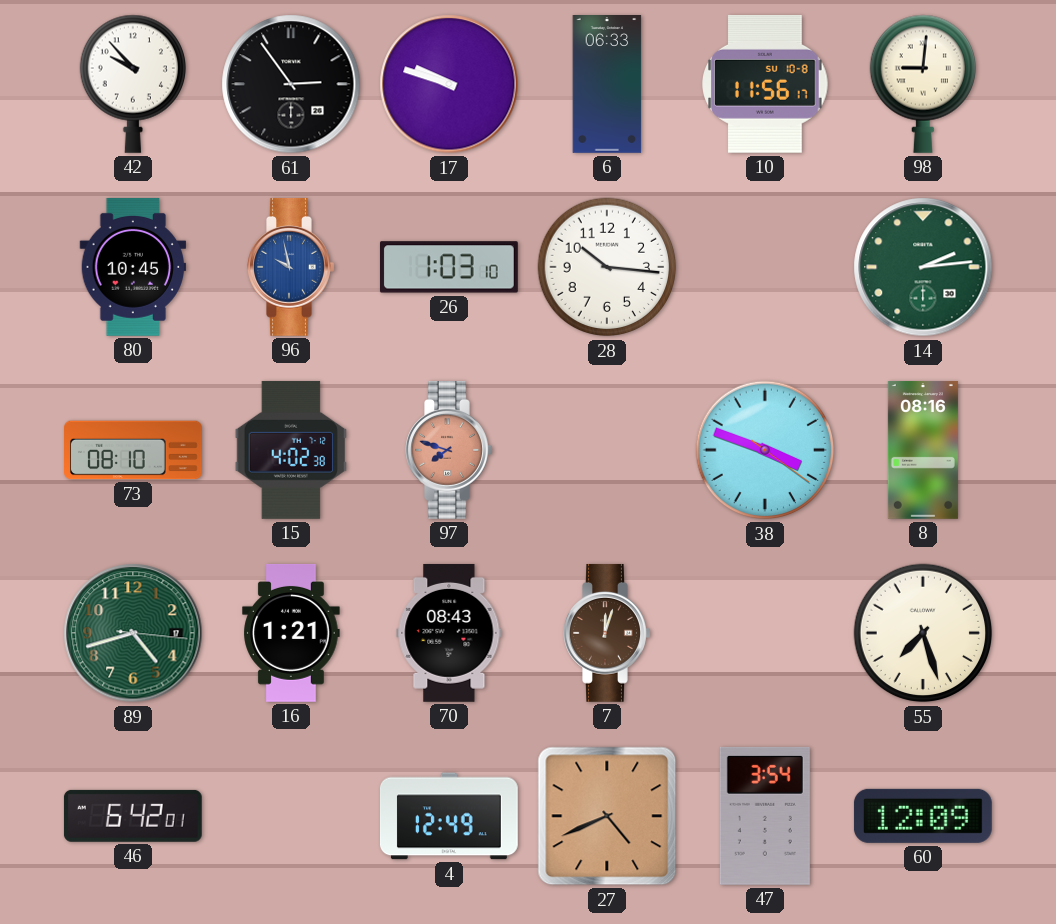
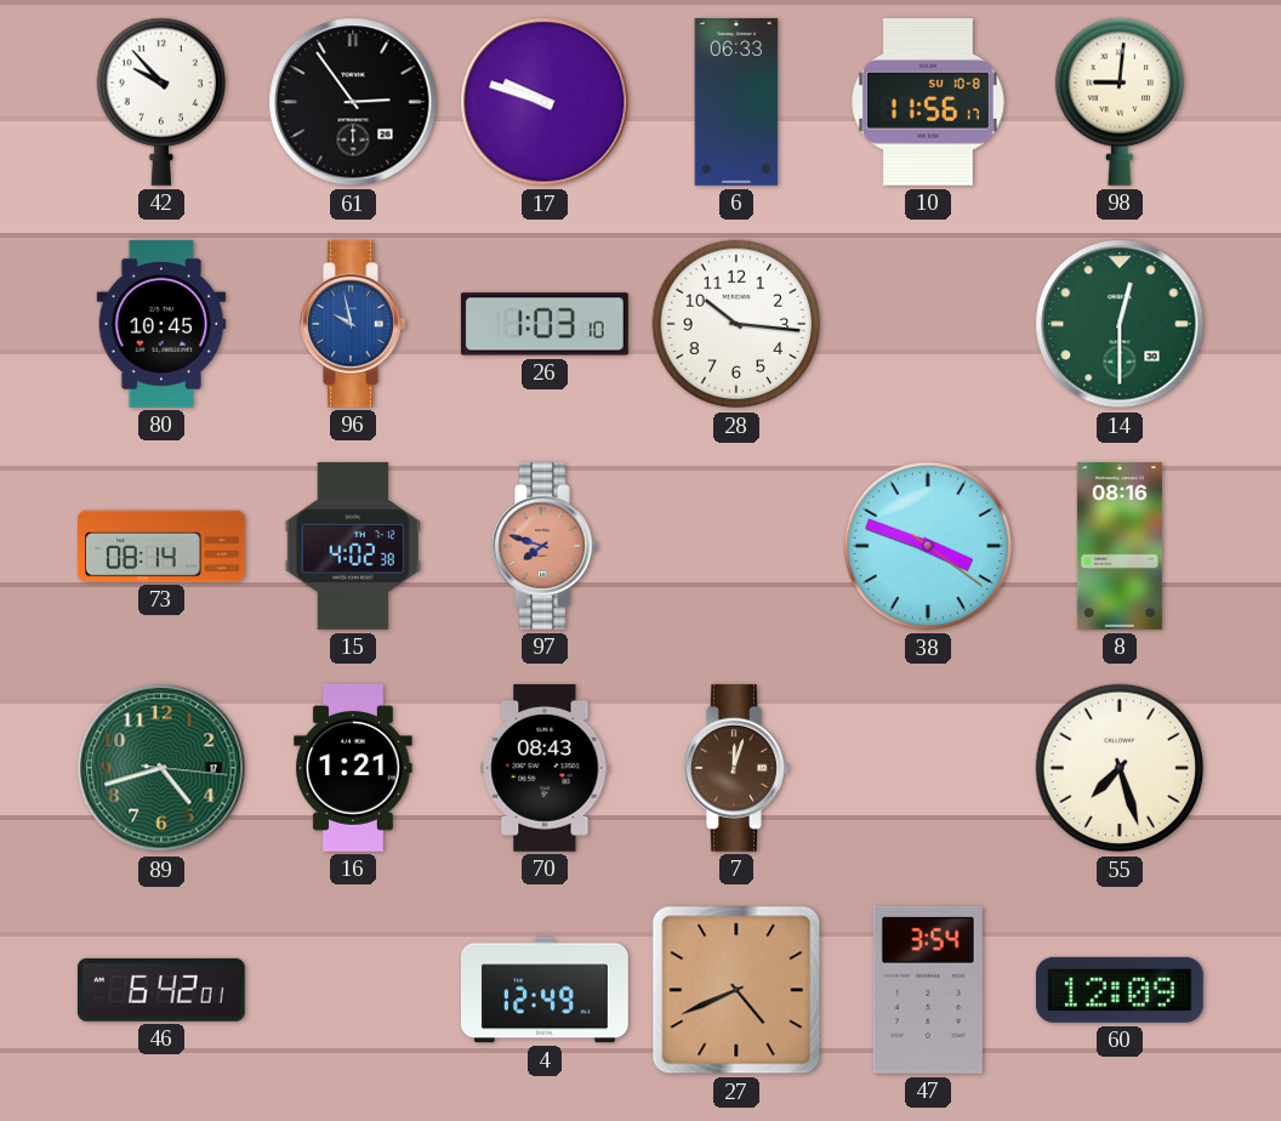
14: 2:14 -> 12:30 (1120, 324)
73: 08:10 -> 08:14 (163, 546)
